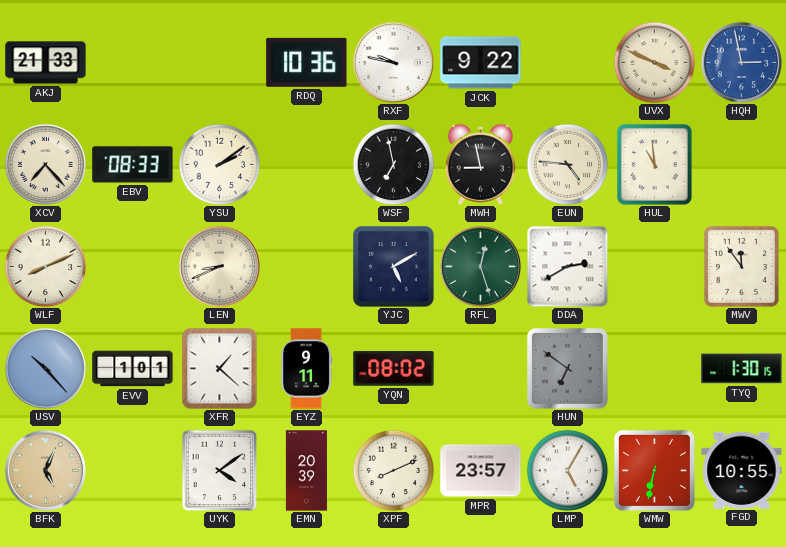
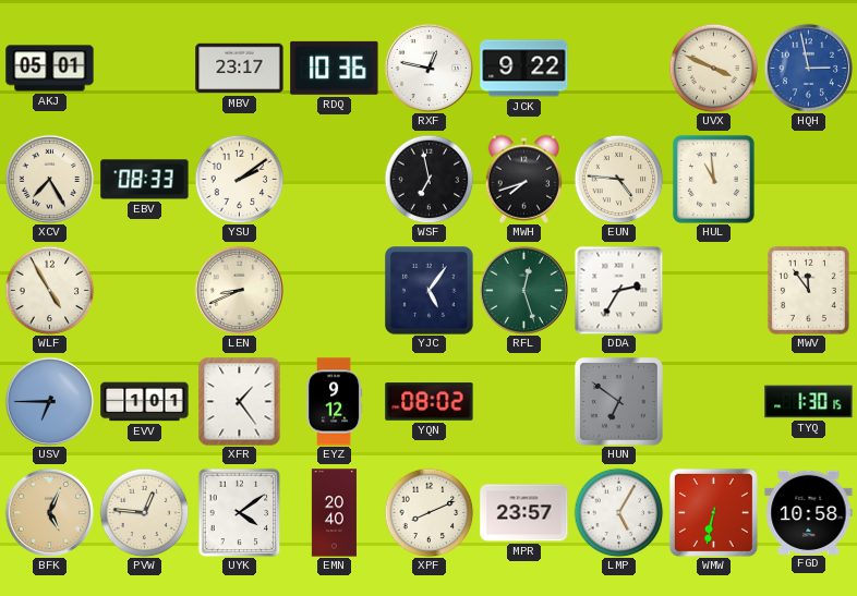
AKJ: 21:33 -> 05:01 (50, 69)
MBV: none -> 23:17 (240, 69)
RXF: 9:47 -> 12:47 (428, 68)
XCV: 7:23 -> 7:25 (49, 179)
MWH: 8:58 -> 7:42 (523, 179)
WLF: 8:11 -> 4:55 (49, 290)
YJC: 5:10 -> 5:06 (430, 291)
DDA: 2:40 -> 2:35 (618, 290)
USV: 10:23 -> 6:45 (49, 401)
XFR: 1:22 -> 1:24 (240, 401)
EYZ: 9:11 -> 9:12 (335, 402)
PVW: none -> 12:46 (144, 512)
EMN: 20:39 -> 20:40 (334, 513)
FGD: 10:55 -> 10:58 (809, 512)
